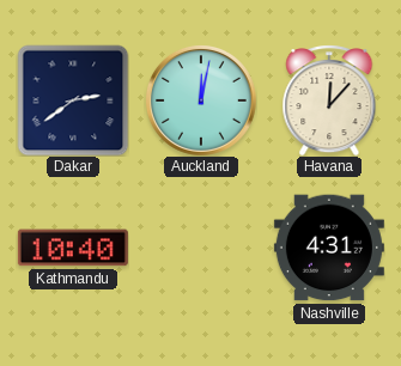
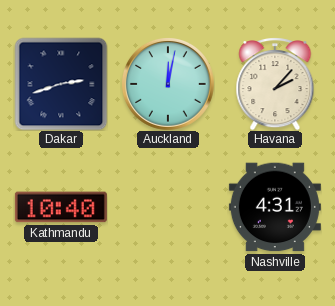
Dakar: 2:39 -> 2:42 (61, 84)
Havana: 12:07 -> 2:07 (275, 84)
